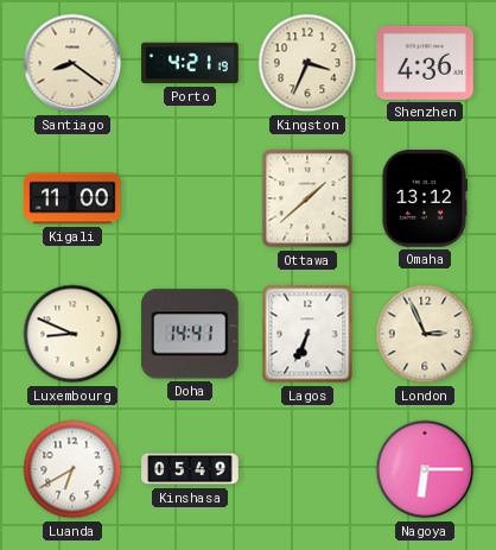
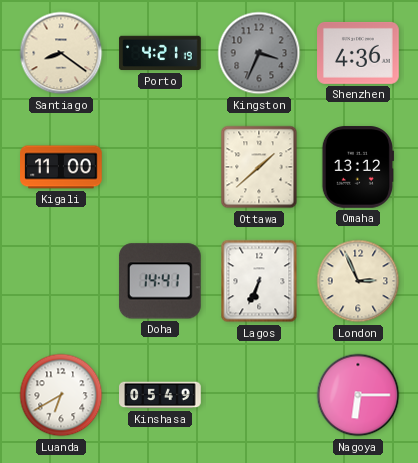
Kingston dial: cream -> grey (259, 53)
Luxembourg: 8:49 -> none (72, 334)
